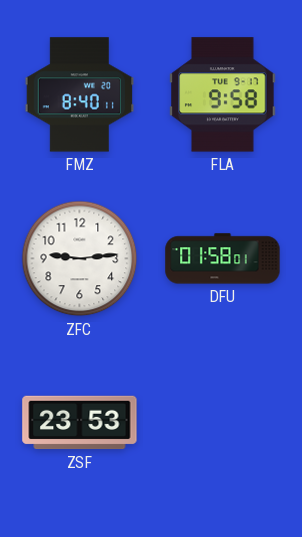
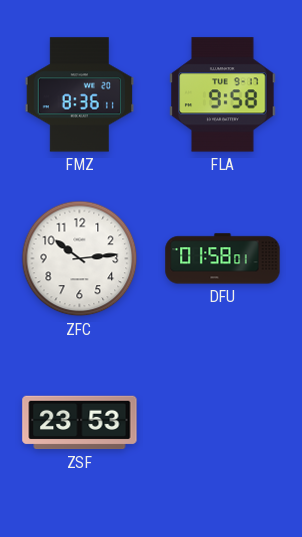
FMZ: 8:40 -> 8:36 (79, 95)
ZFC: 9:14 -> 10:14 (80, 259)
